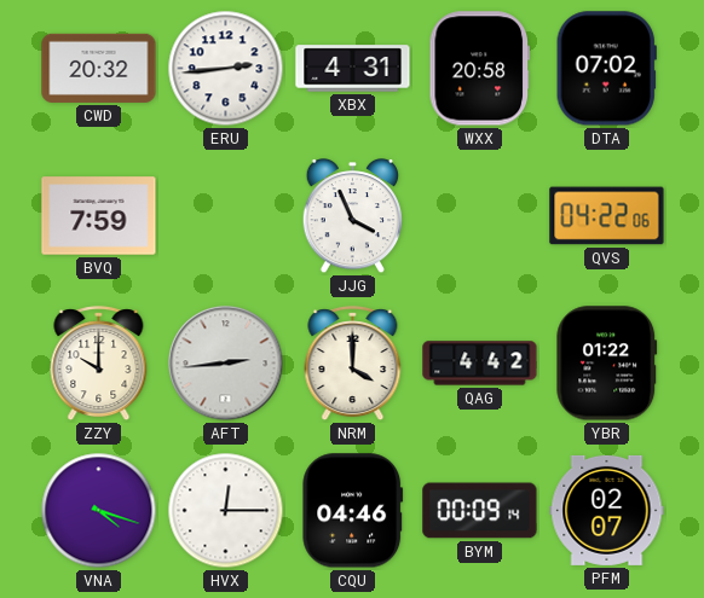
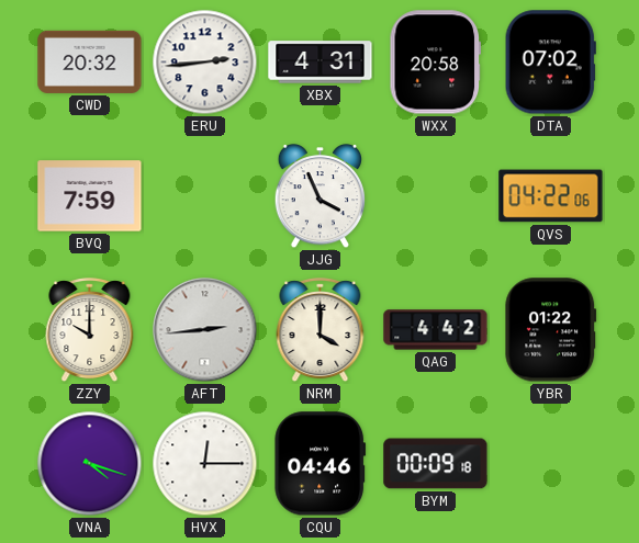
BYM: 00:09:14 -> 00:09:18 (436, 464)
PFM: 02:07 -> none (607, 510)
